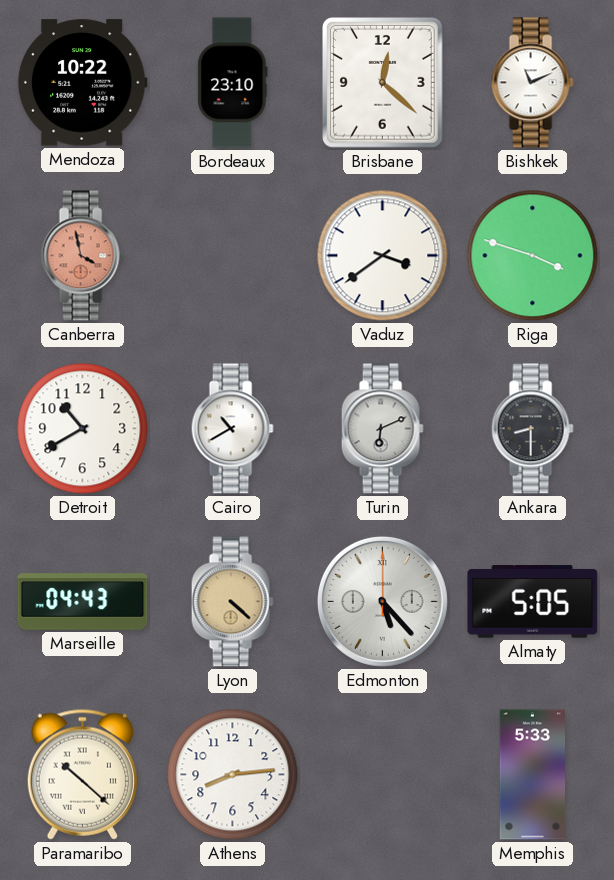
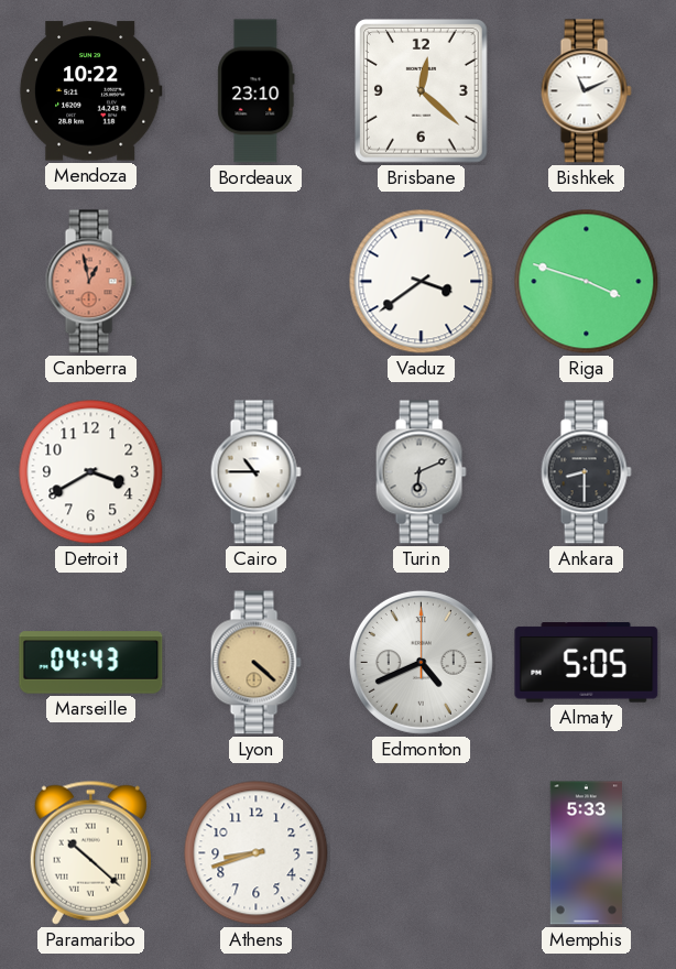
Canberra: 3:58 -> 12:58 (90, 282)
Detroit: 10:40 -> 3:40 (91, 472)
Cairo: 10:40 -> 10:45 (255, 472)
Edmonton: 5:23 -> 4:41 (421, 662)
Athens: 8:14 -> 8:42 (257, 853)
